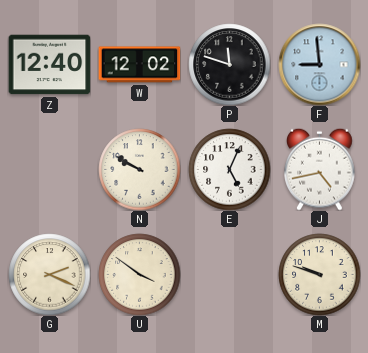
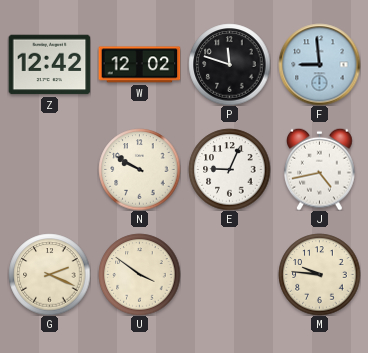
Z: 12:40 -> 12:42 (49, 65)
E: 5:04 -> 9:04 (229, 169)
M: 9:48 -> 9:46 (319, 274)
